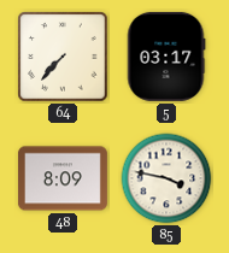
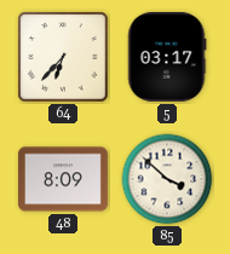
64: 7:37 -> 6:37 (63, 57)
85: 3:47 -> 3:52 (167, 179)
